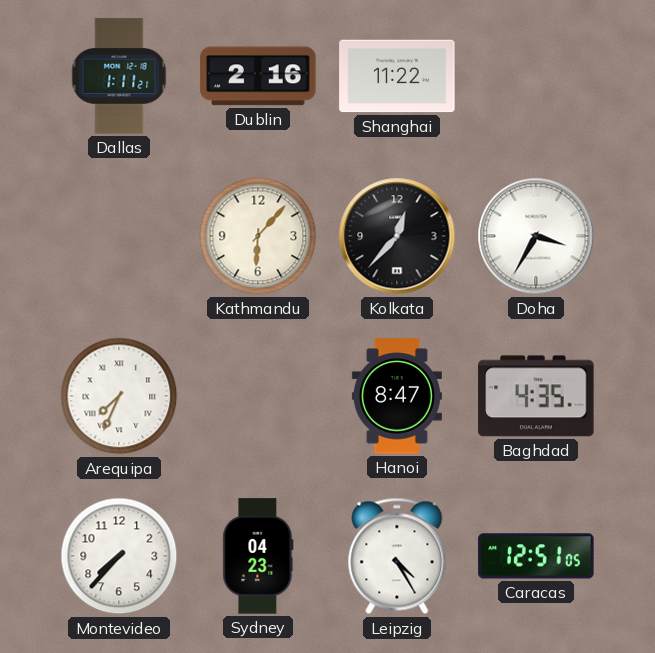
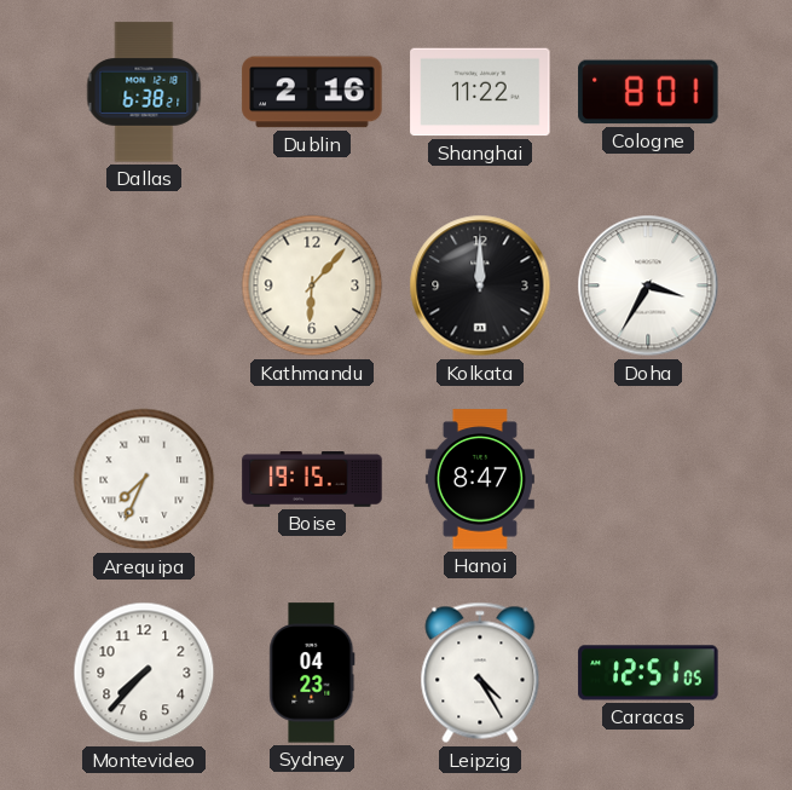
Dallas: 1:11 -> 6:38 (144, 92)
Cologne: none -> 8:01 (648, 92)
Kolkata: 12:37 -> 12:00 (480, 286)
Boise: none -> 19:15 (312, 479)
Baghdad: 4:35 -> none (536, 396)
